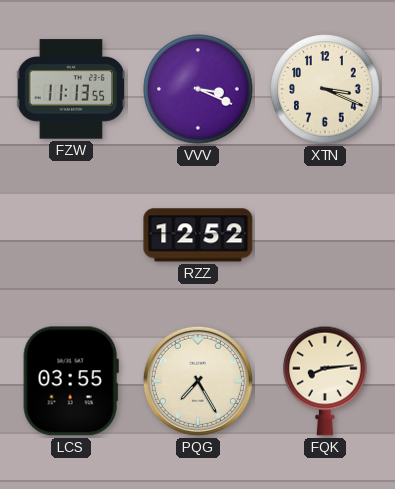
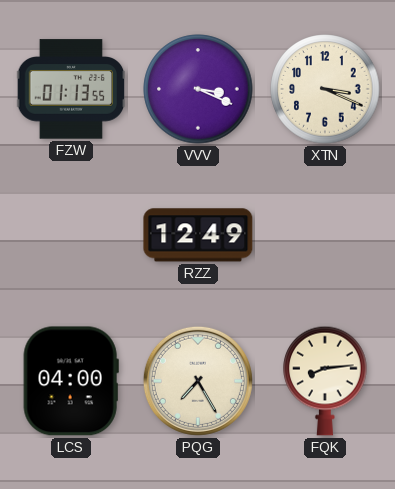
FZW: 11:13 -> 01:13 (71, 89)
RZZ: 12:52 -> 12:49 (198, 235)
LCS: 03:55 -> 04:00 (71, 381)
